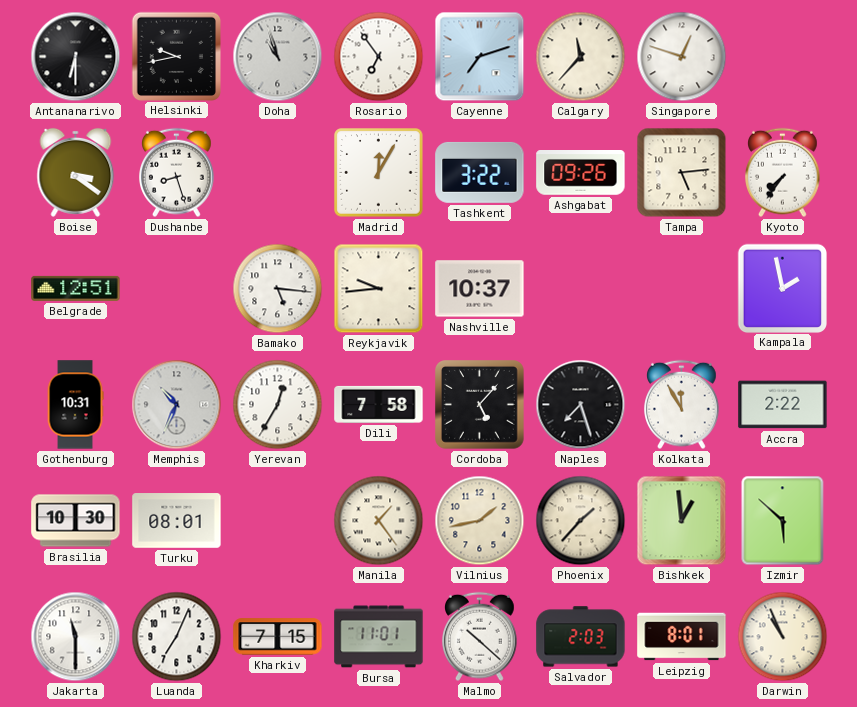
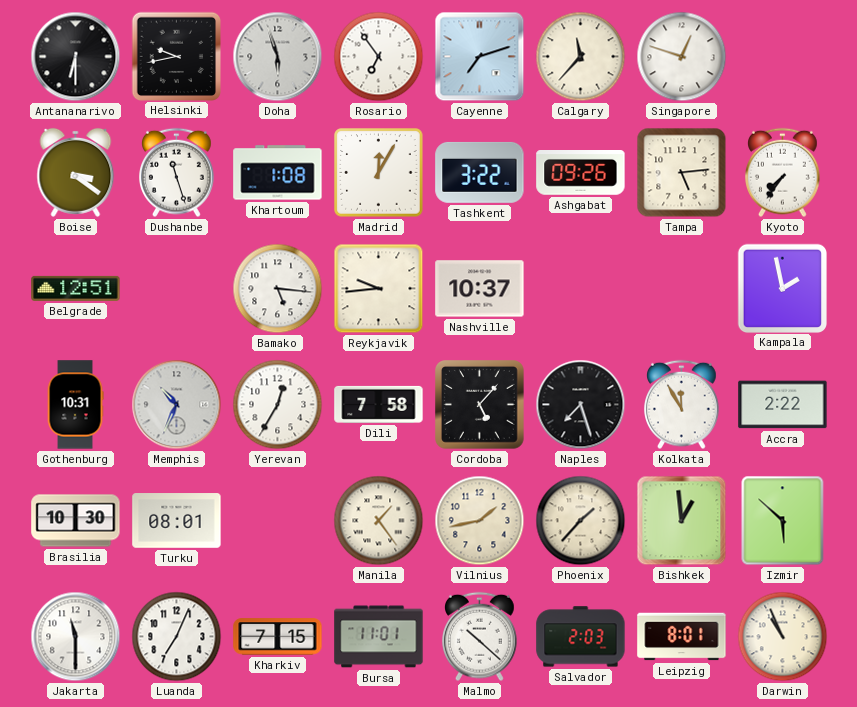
Doha: 10:57 -> 5:57 (278, 57)
Dushanbe: 8:27 -> 11:27 (177, 173)
Khartoum: none -> 1:08 (278, 173)
